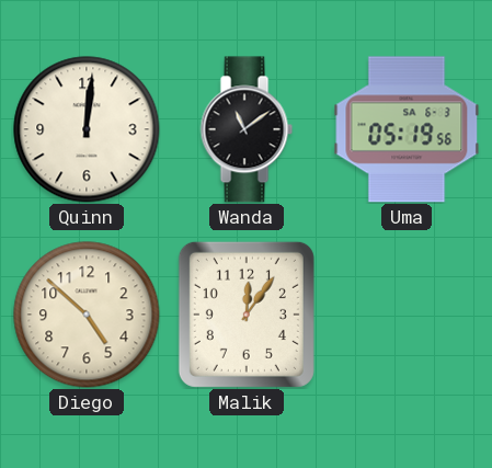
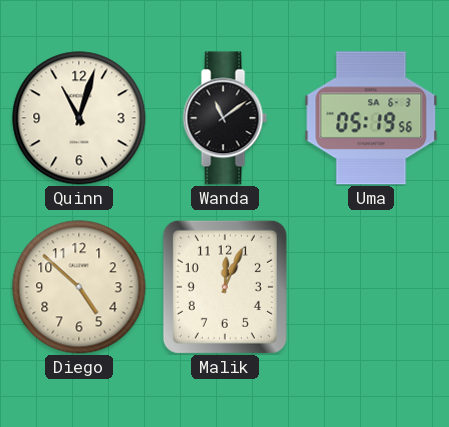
Quinn: 12:01 -> 11:03 (79, 118)
Malik: 12:06 -> 12:04 (225, 287)
